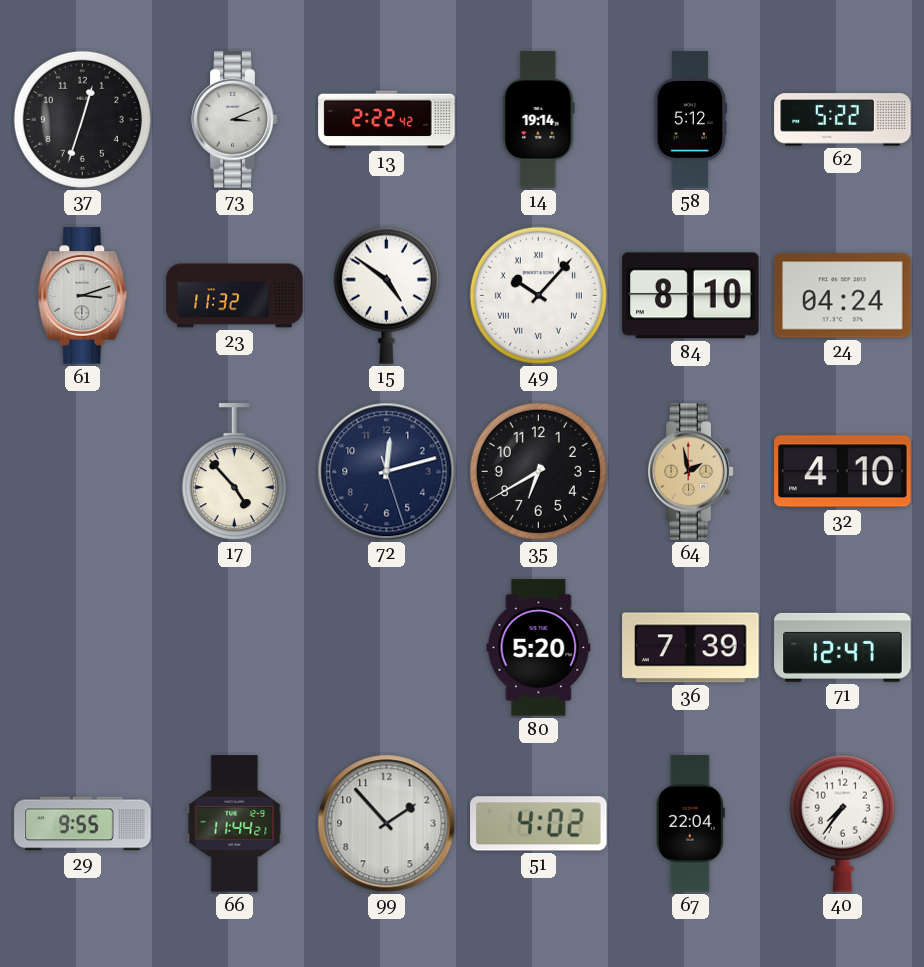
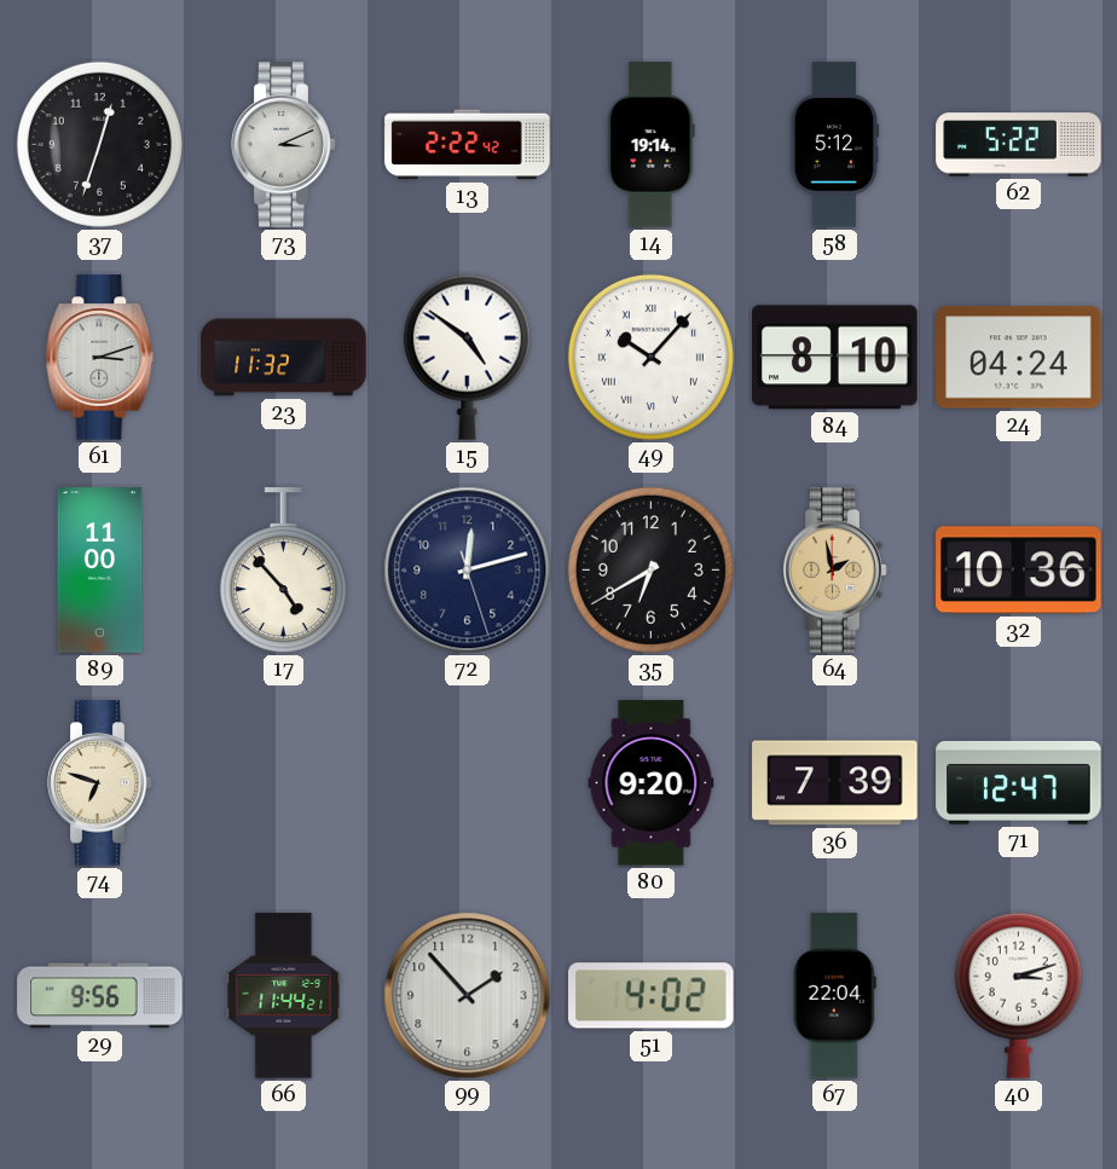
89: none -> 11:00 (100, 571)
32: 4:10 -> 10:36 (1019, 571)
74: none -> 6:48 (100, 783)
80: 5:20 -> 9:20 (652, 783)
29: 9:55 -> 9:56 (100, 996)
40: 7:36 -> 3:12 (1018, 995)
